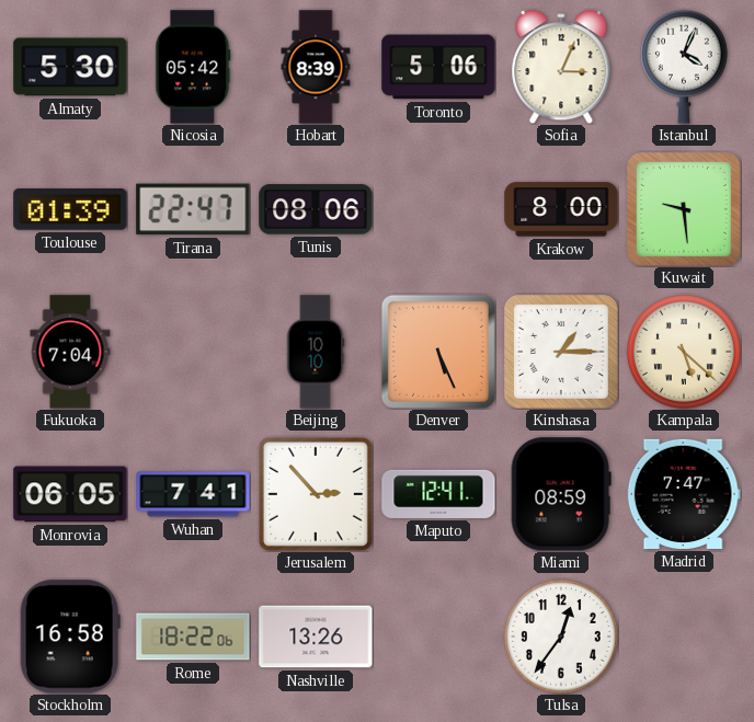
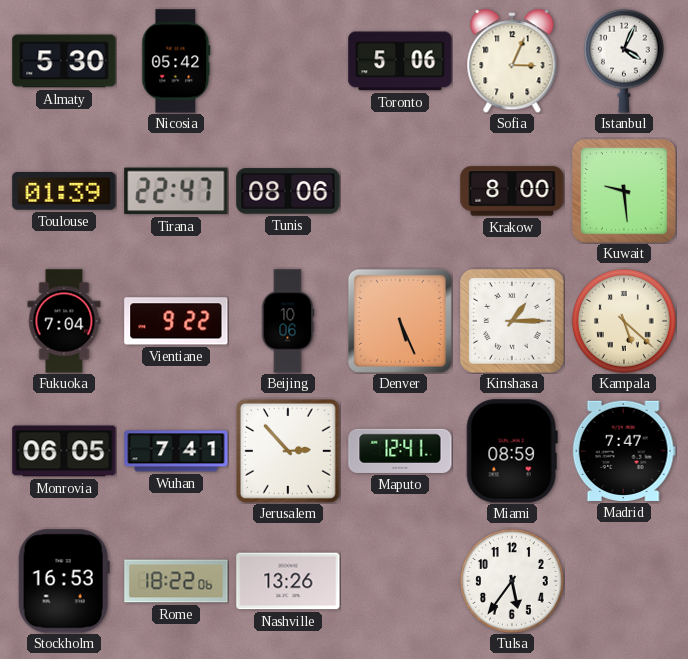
Hobart: 8:39 -> none (316, 67)
Vientiane: none -> 9:22 (176, 321)
Beijing: 10:10 -> 10:06 (288, 321)
Stockholm: 16:58 -> 16:53 (64, 581)
Tulsa: 12:36 -> 5:36 (513, 582)
